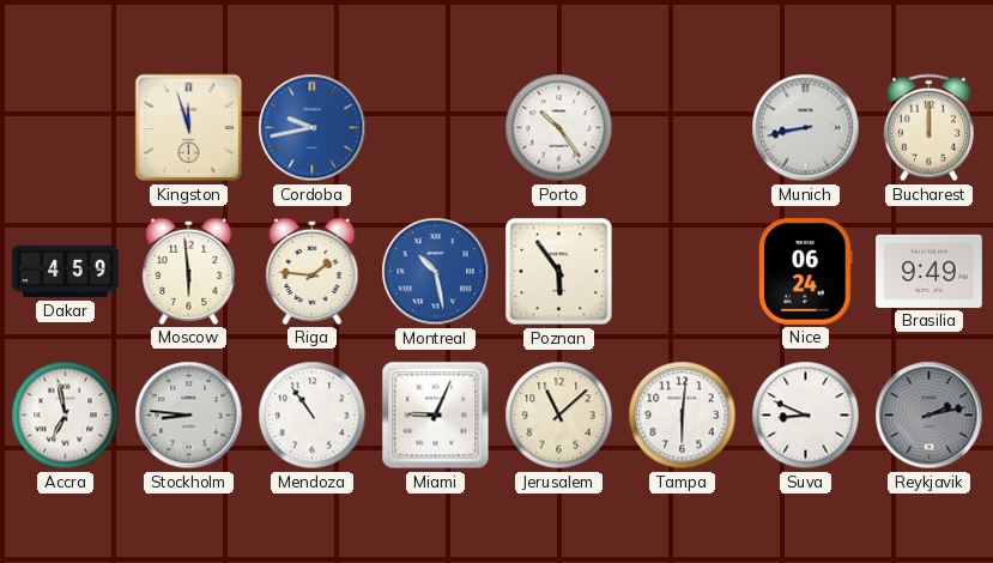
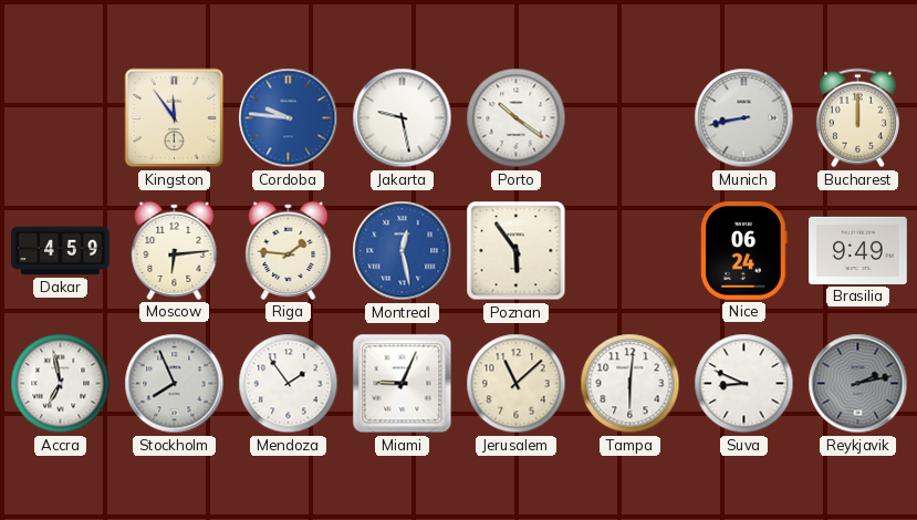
Kingston: 11:57 -> 11:54 (175, 118)
Cordoba: 9:43 -> 9:46 (289, 118)
Jakarta: none -> 9:28 (403, 118)
Porto: 10:24 -> 10:21 (517, 118)
Moscow: 5:59 -> 6:14 (175, 250)
Montreal: 10:28 -> 12:28 (403, 251)
Stockholm: 8:46 -> 7:56 (175, 384)
Mendoza: 10:54 -> 1:54 (289, 384)
